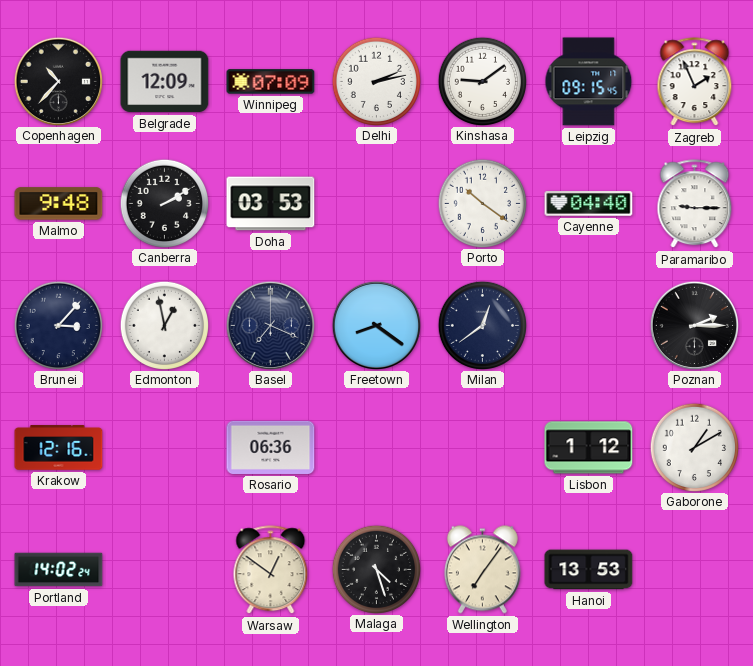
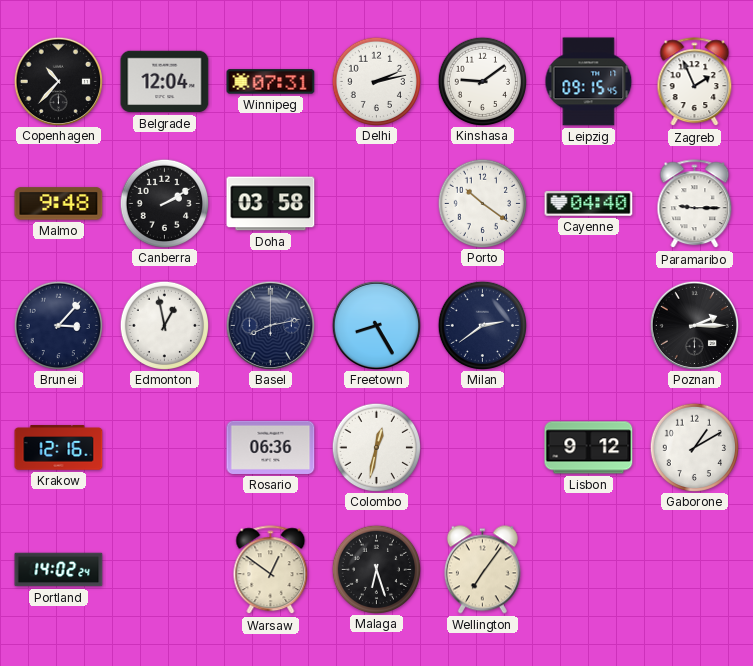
Belgrade: 12:09 -> 12:04 (165, 82)
Winnipeg: 07:09 -> 07:31 (271, 82)
Doha: 03:53 -> 03:58 (271, 204)
Basel: 7:19 -> 8:13 (270, 325)
Freetown: 8:21 -> 8:25 (376, 325)
Milan: 12:39 -> 2:39 (482, 325)
Colombo: none -> 12:32 (376, 447)
Lisbon: 1:12 -> 9:12 (589, 448)
Malaga: 4:27 -> 6:27 (376, 569)
Hanoi: 13:53 -> none (589, 570)
